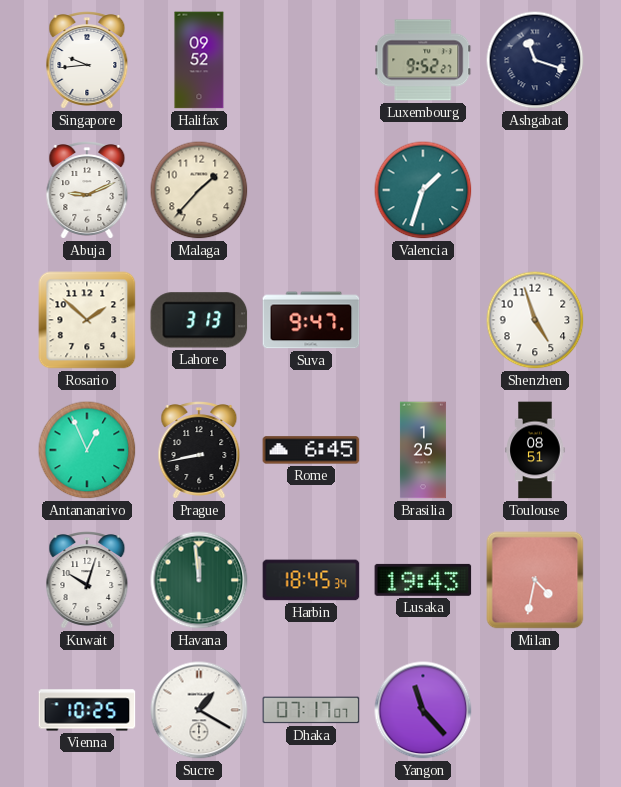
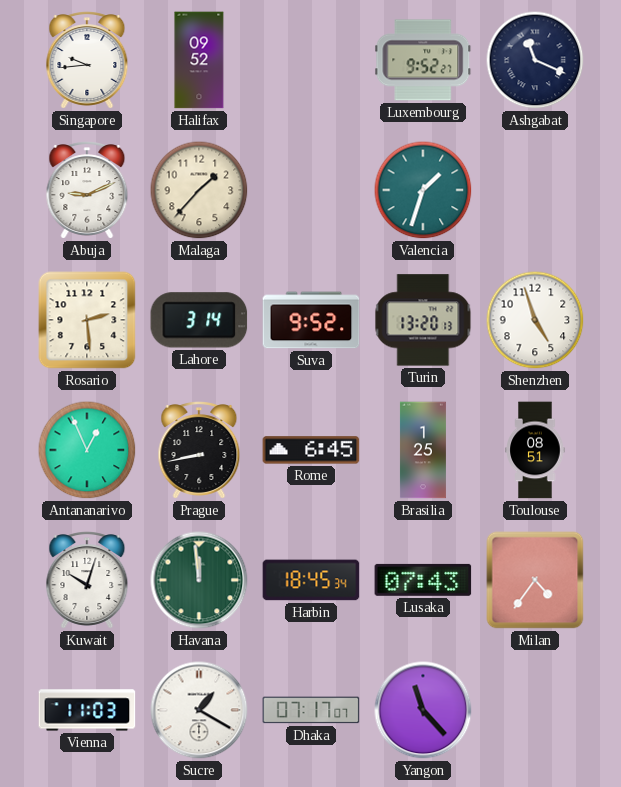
Ashgabat: 11:18 -> 11:19 (535, 60)
Rosario: 1:52 -> 2:29 (87, 320)
Lahore: 3:13 -> 3:14 (199, 320)
Suva: 9:47 -> 9:52 (311, 320)
Turin: none -> 13:20 (423, 320)
Lusaka: 19:43 -> 07:43 (423, 580)
Milan: 4:32 -> 4:36 (535, 580)
Vienna: 10:25 -> 11:03 (87, 710)
